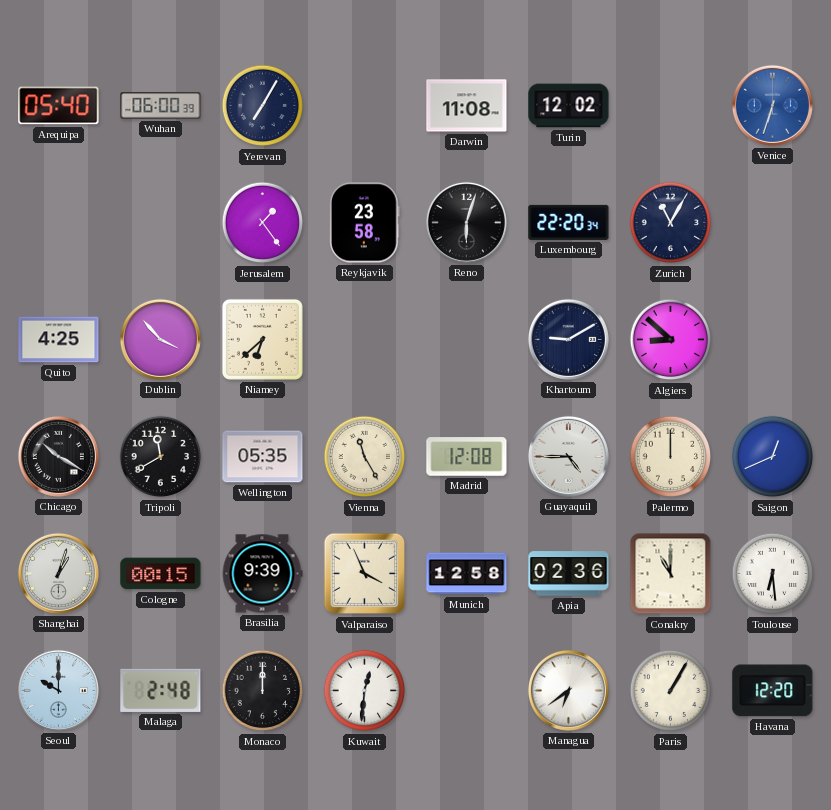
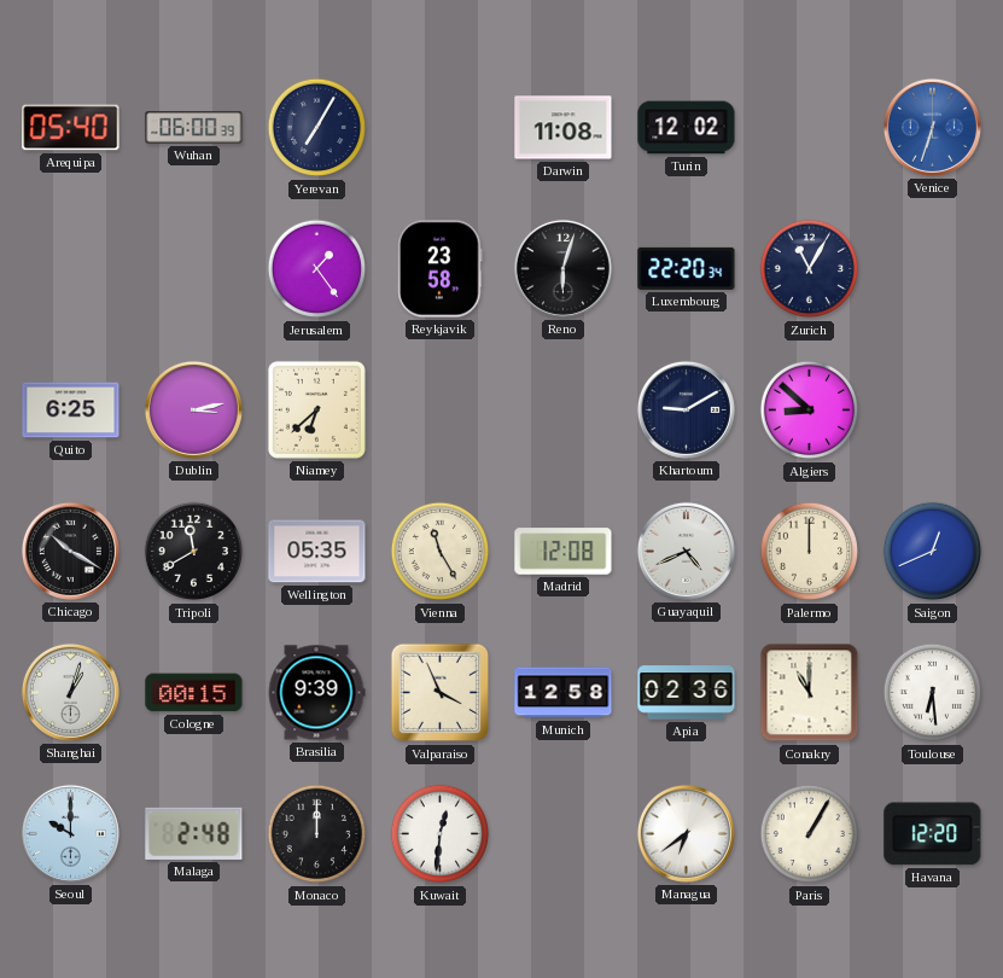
Quito: 4:25 -> 6:25 (71, 411)
Dublin: 3:53 -> 3:13 (193, 409)
Guayaquil: 4:45 -> 4:41 (686, 551)
